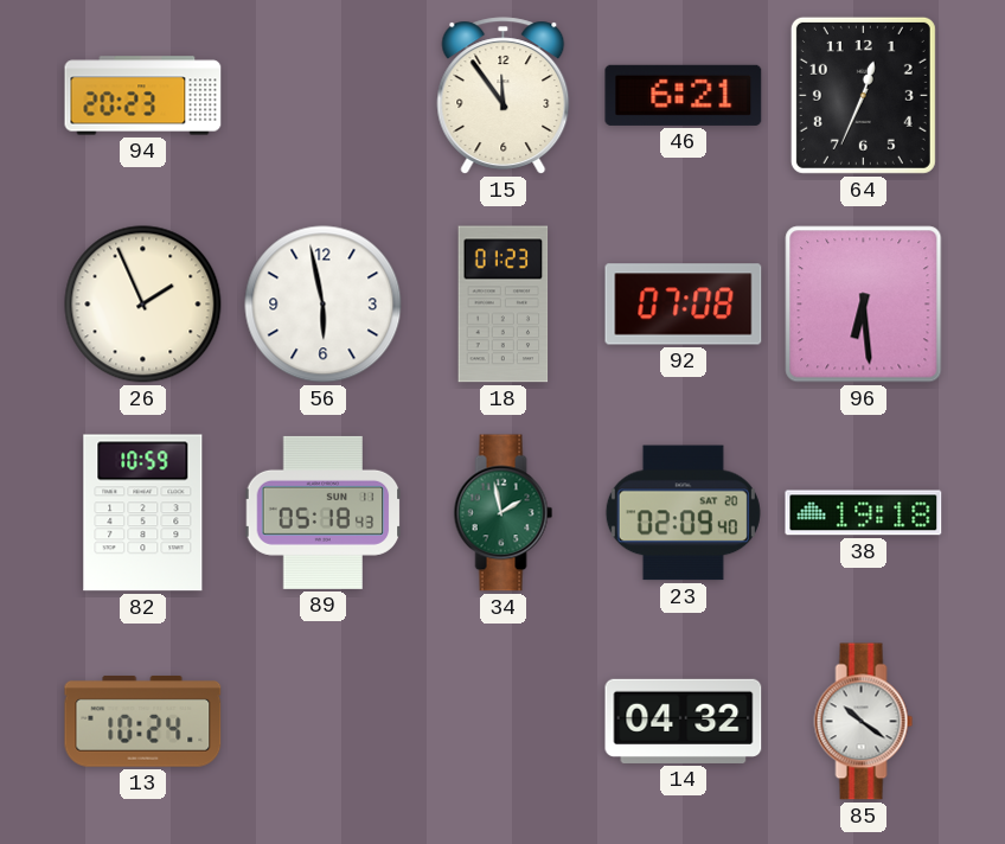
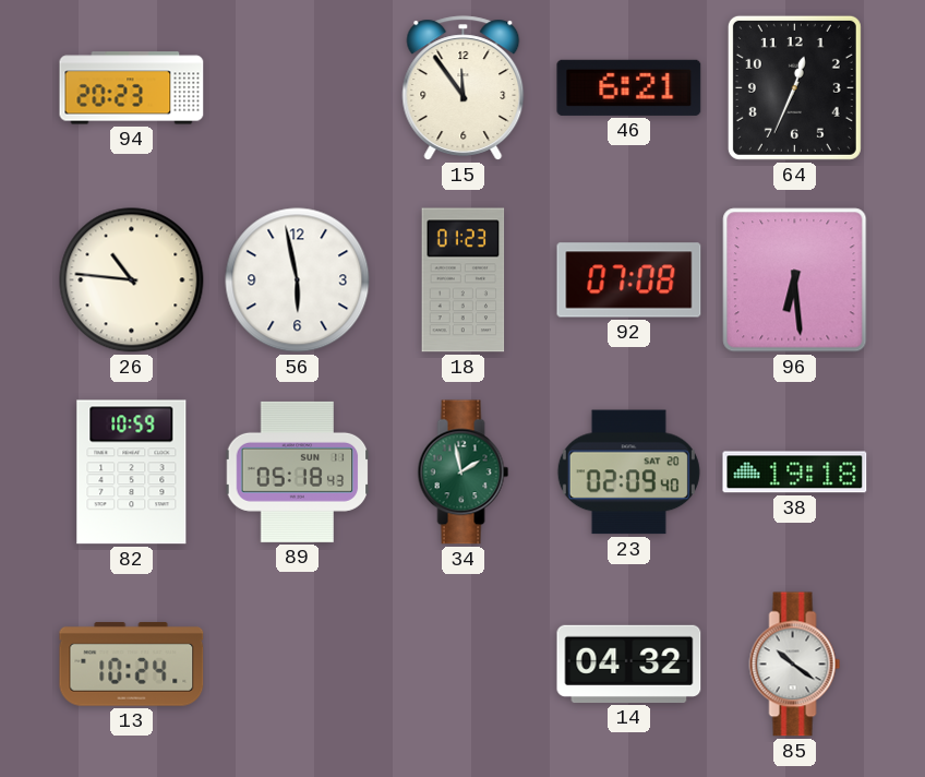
26: 1:56 -> 10:46 (132, 280)
